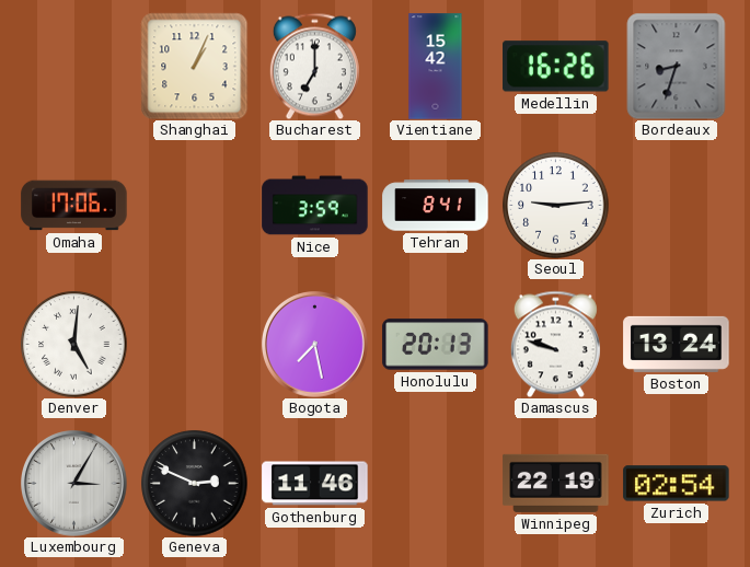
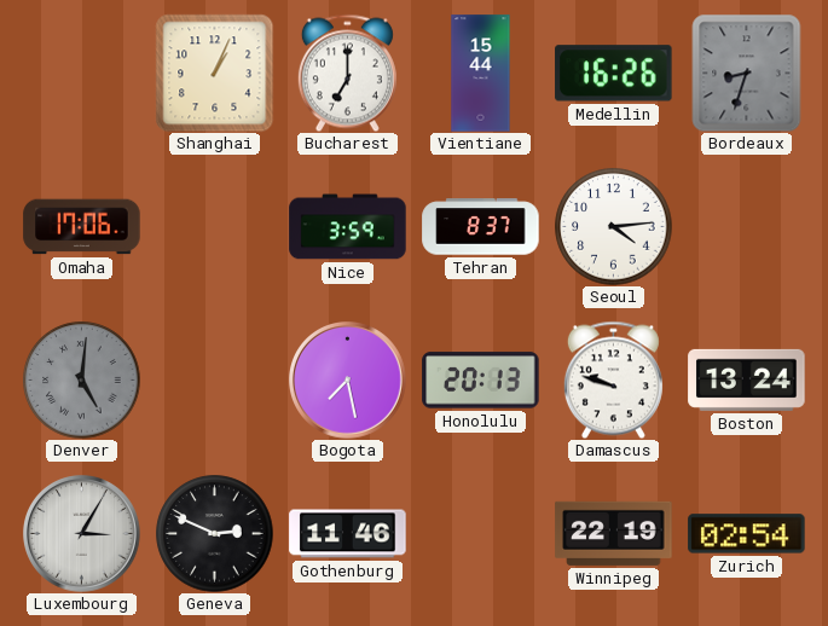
Vientiane: 15:42 -> 15:44 (481, 74)
Tehran: 8:41 -> 8:37 (481, 227)
Seoul: 9:14 -> 4:14 (614, 227)
Denver dial: white -> grey (82, 381)
